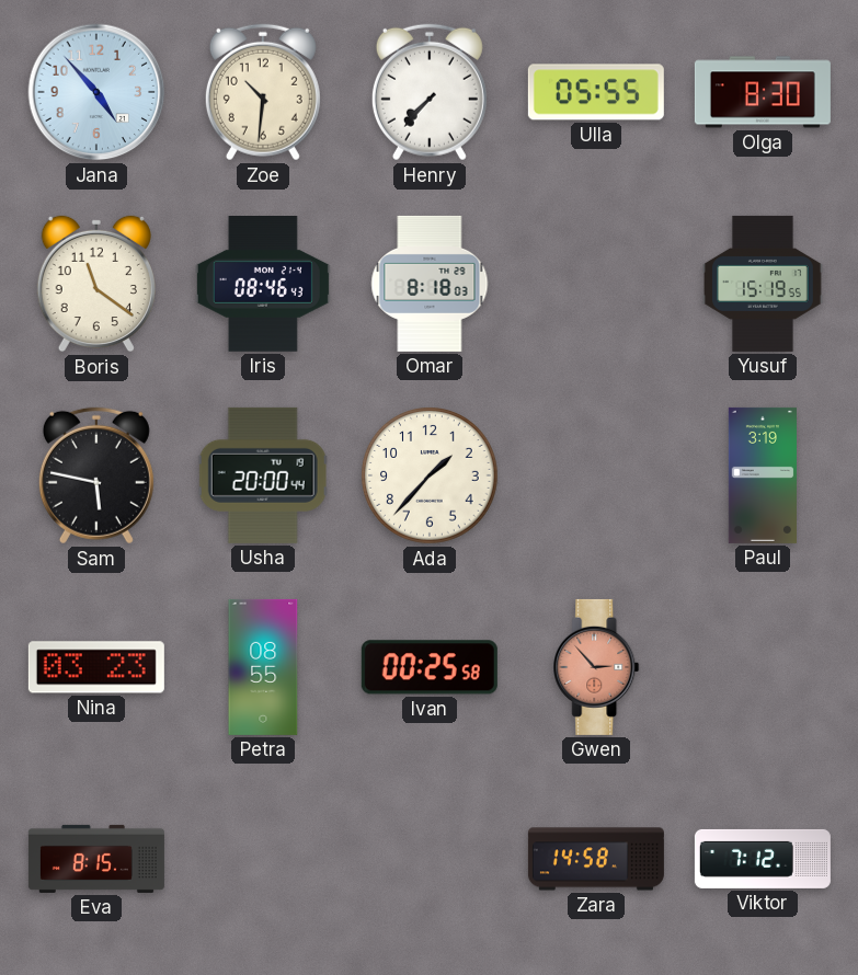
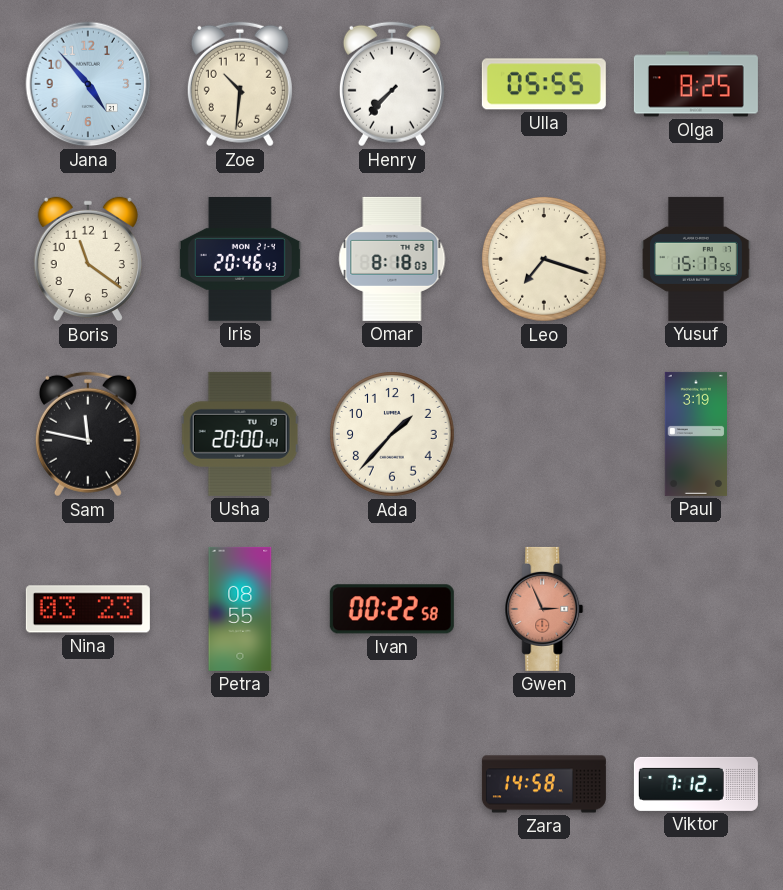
Olga: 8:30 -> 8:25 (696, 84)
Iris: 08:46 -> 20:46 (240, 260)
Leo: none -> 7:18 (544, 259)
Yusuf: 15:19 -> 15:17 (697, 259)
Sam: 5:47 -> 11:47 (88, 434)
Ivan: 00:25 -> 00:22 (392, 609)
Gwen: 2:53 -> 2:56 (544, 609)
Eva: 8:15 -> none (96, 859)
